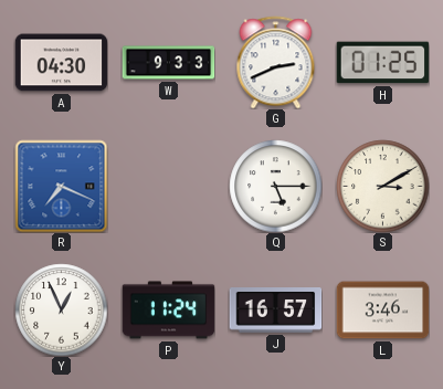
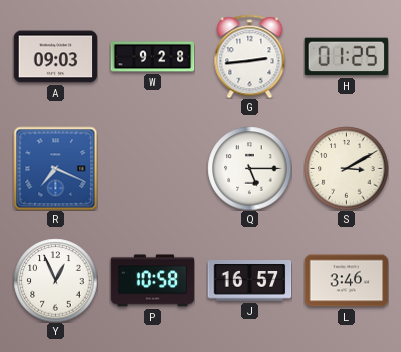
A: 04:30 -> 09:03 (55, 57)
W: 9:33 -> 9:28 (152, 57)
G: 2:41 -> 2:44 (250, 56)
P: 11:24 -> 10:58 (152, 281)
